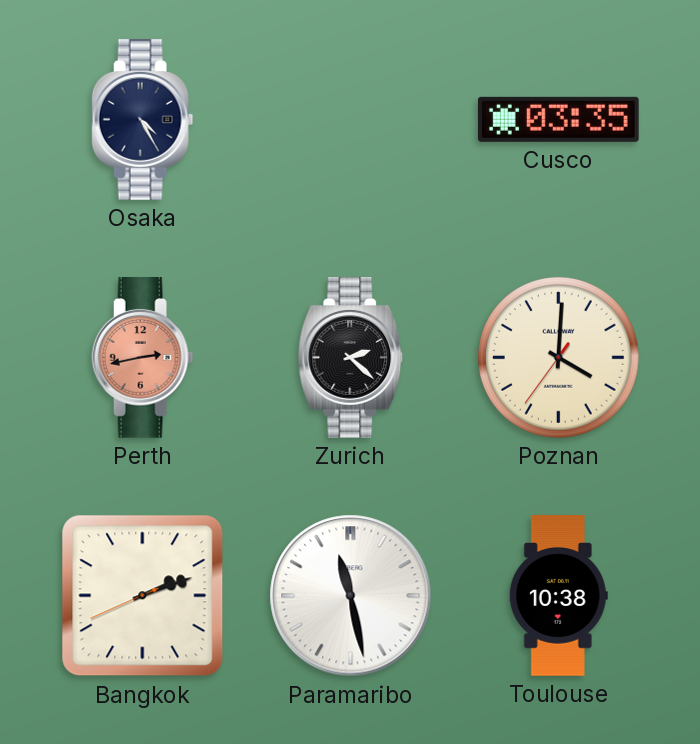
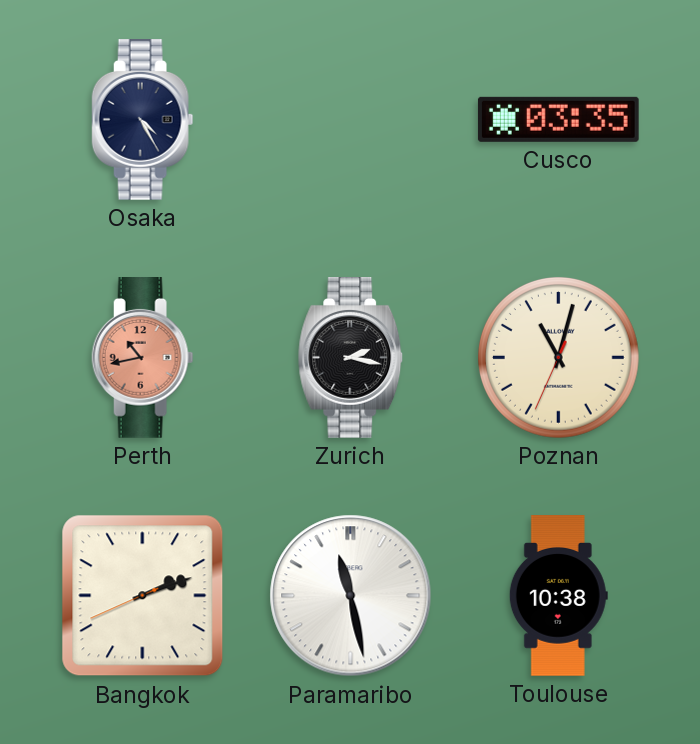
Perth: 2:43 -> 10:43 (143, 358)
Zurich: 2:22 -> 2:17 (351, 358)
Poznan: 4:00 -> 11:02 (558, 357)
